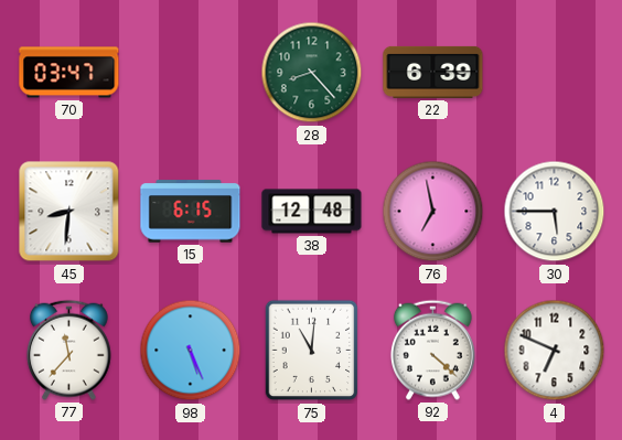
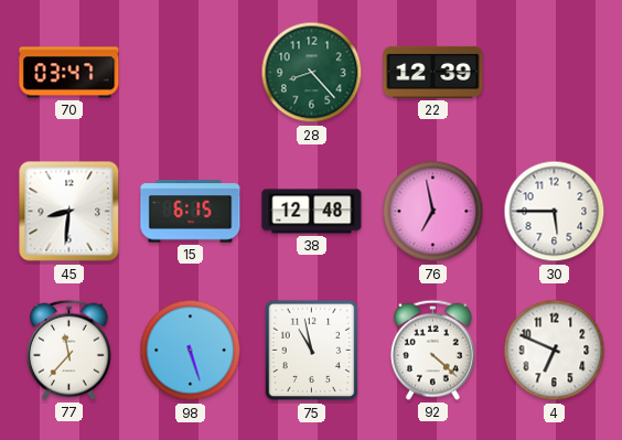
22: 6:39 -> 12:39 (433, 72)
98: 5:26 -> 5:27 (191, 351)
75: 11:01 -> 10:58 (312, 351)
